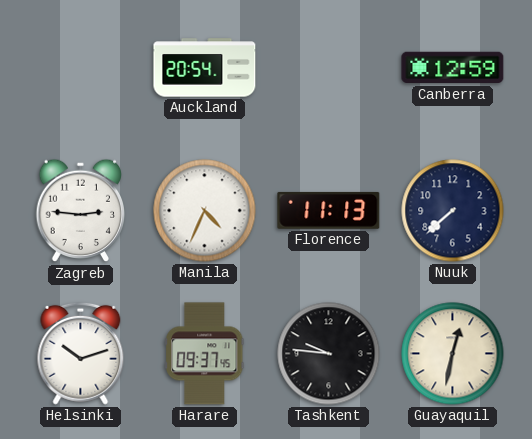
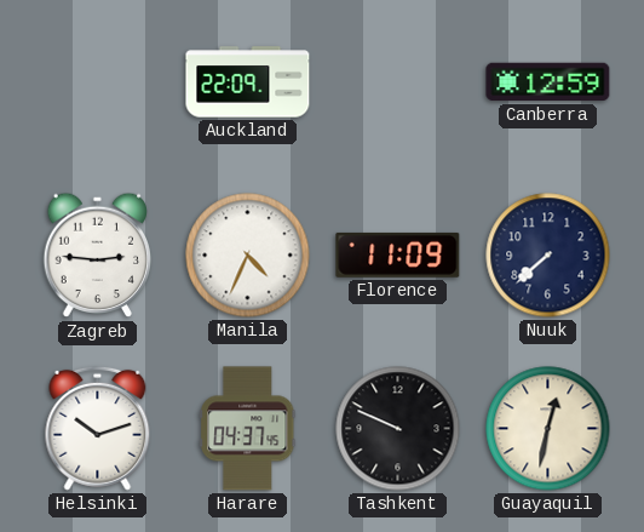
Auckland: 20:54 -> 22:09 (248, 82)
Florence: 11:13 -> 11:09 (398, 254)
Harare: 09:37 -> 04:37 (248, 429)
Tashkent: 9:46 -> 9:49 (398, 429)
